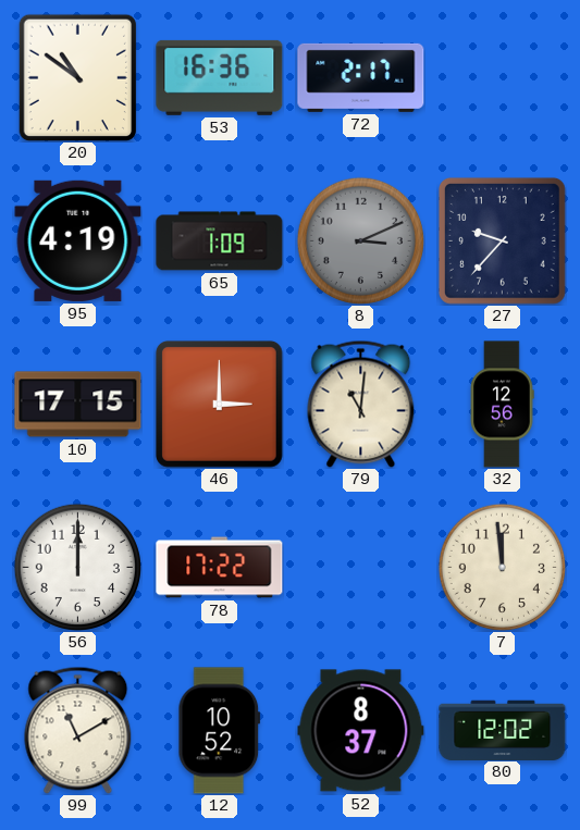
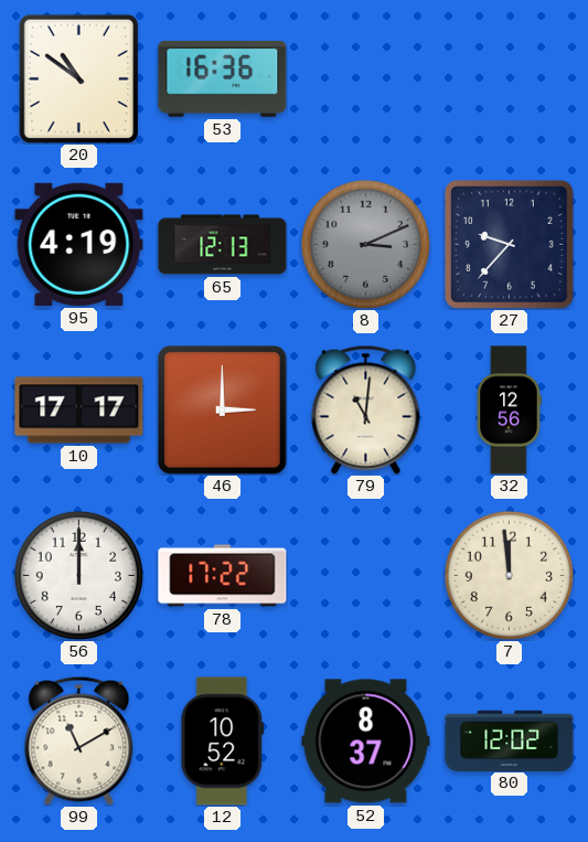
72: 2:17 -> none (361, 77)
65: 1:09 -> 12:13 (223, 245)
10: 17:15 -> 17:17 (79, 411)
